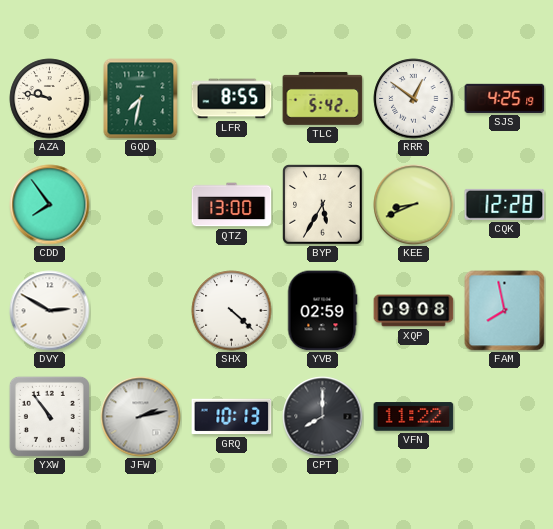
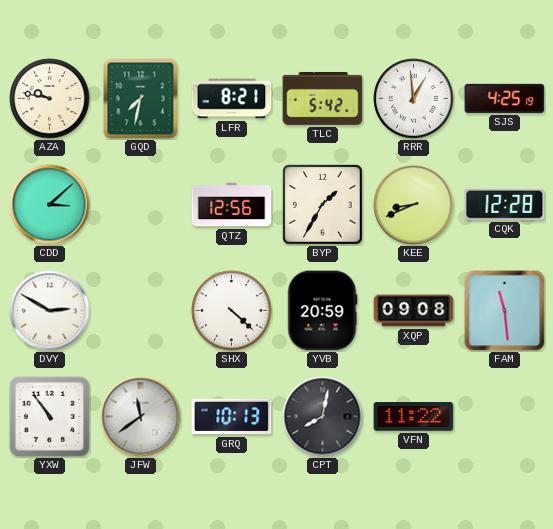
LFR: 8:55 -> 8:21 (232, 99)
RRR: 12:51 -> 12:59 (414, 99)
CDD: 7:54 -> 3:08 (50, 205)
QTZ: 13:00 -> 12:56 (232, 205)
BYP: 5:35 -> 1:35 (323, 205)
YVB: 02:59 -> 20:59 (322, 311)
FAM: 7:58 -> 11:29 (505, 311)
JFW: 2:13 -> 11:39 (141, 417)
CPT: 8:00 -> 8:02 (323, 417)
